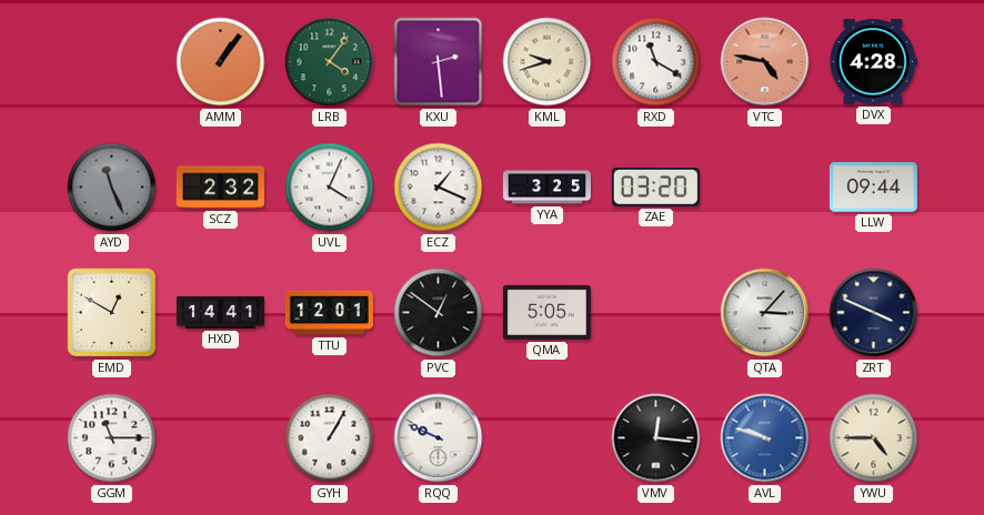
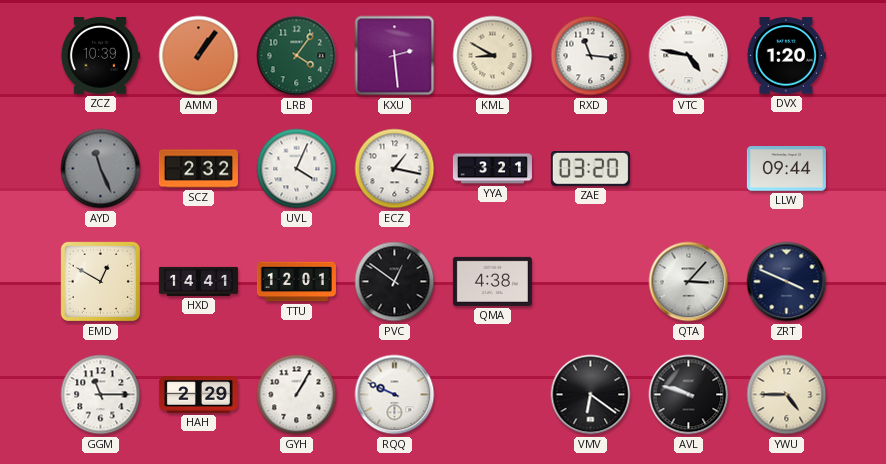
ZCZ: none -> 10:39 (100, 55)
KML: 9:42 -> 8:50 (493, 56)
RXD: 11:20 -> 11:16 (591, 56)
VTC dial: salmon -> white (689, 56)
DVX: 4:28 -> 1:20 (786, 56)
ECZ: 1:19 -> 1:17 (395, 169)
YYA: 3:25 -> 3:21 (492, 169)
QMA: 5:05 -> 4:38 (492, 281)
HAH: none -> 2:29 (198, 395)
VMV: 12:16 -> 6:21 (591, 395)
AVL dial: blue -> black (689, 395)
